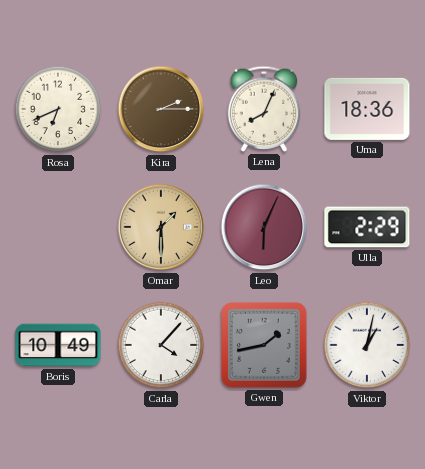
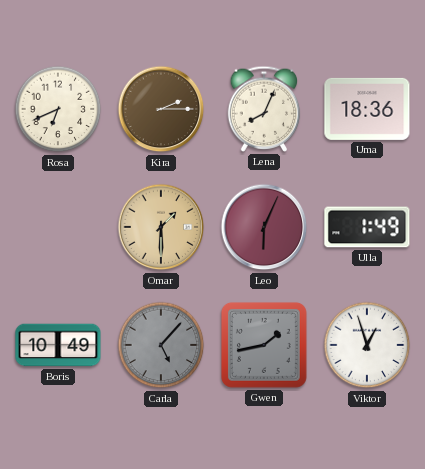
Ulla: 2:29 -> 1:49 (367, 227)
Carla: 4:07 -> 5:07 (161, 345)
Carla dial: white -> grey (161, 345)
Viktor: 1:02 -> 12:57 (367, 345)
